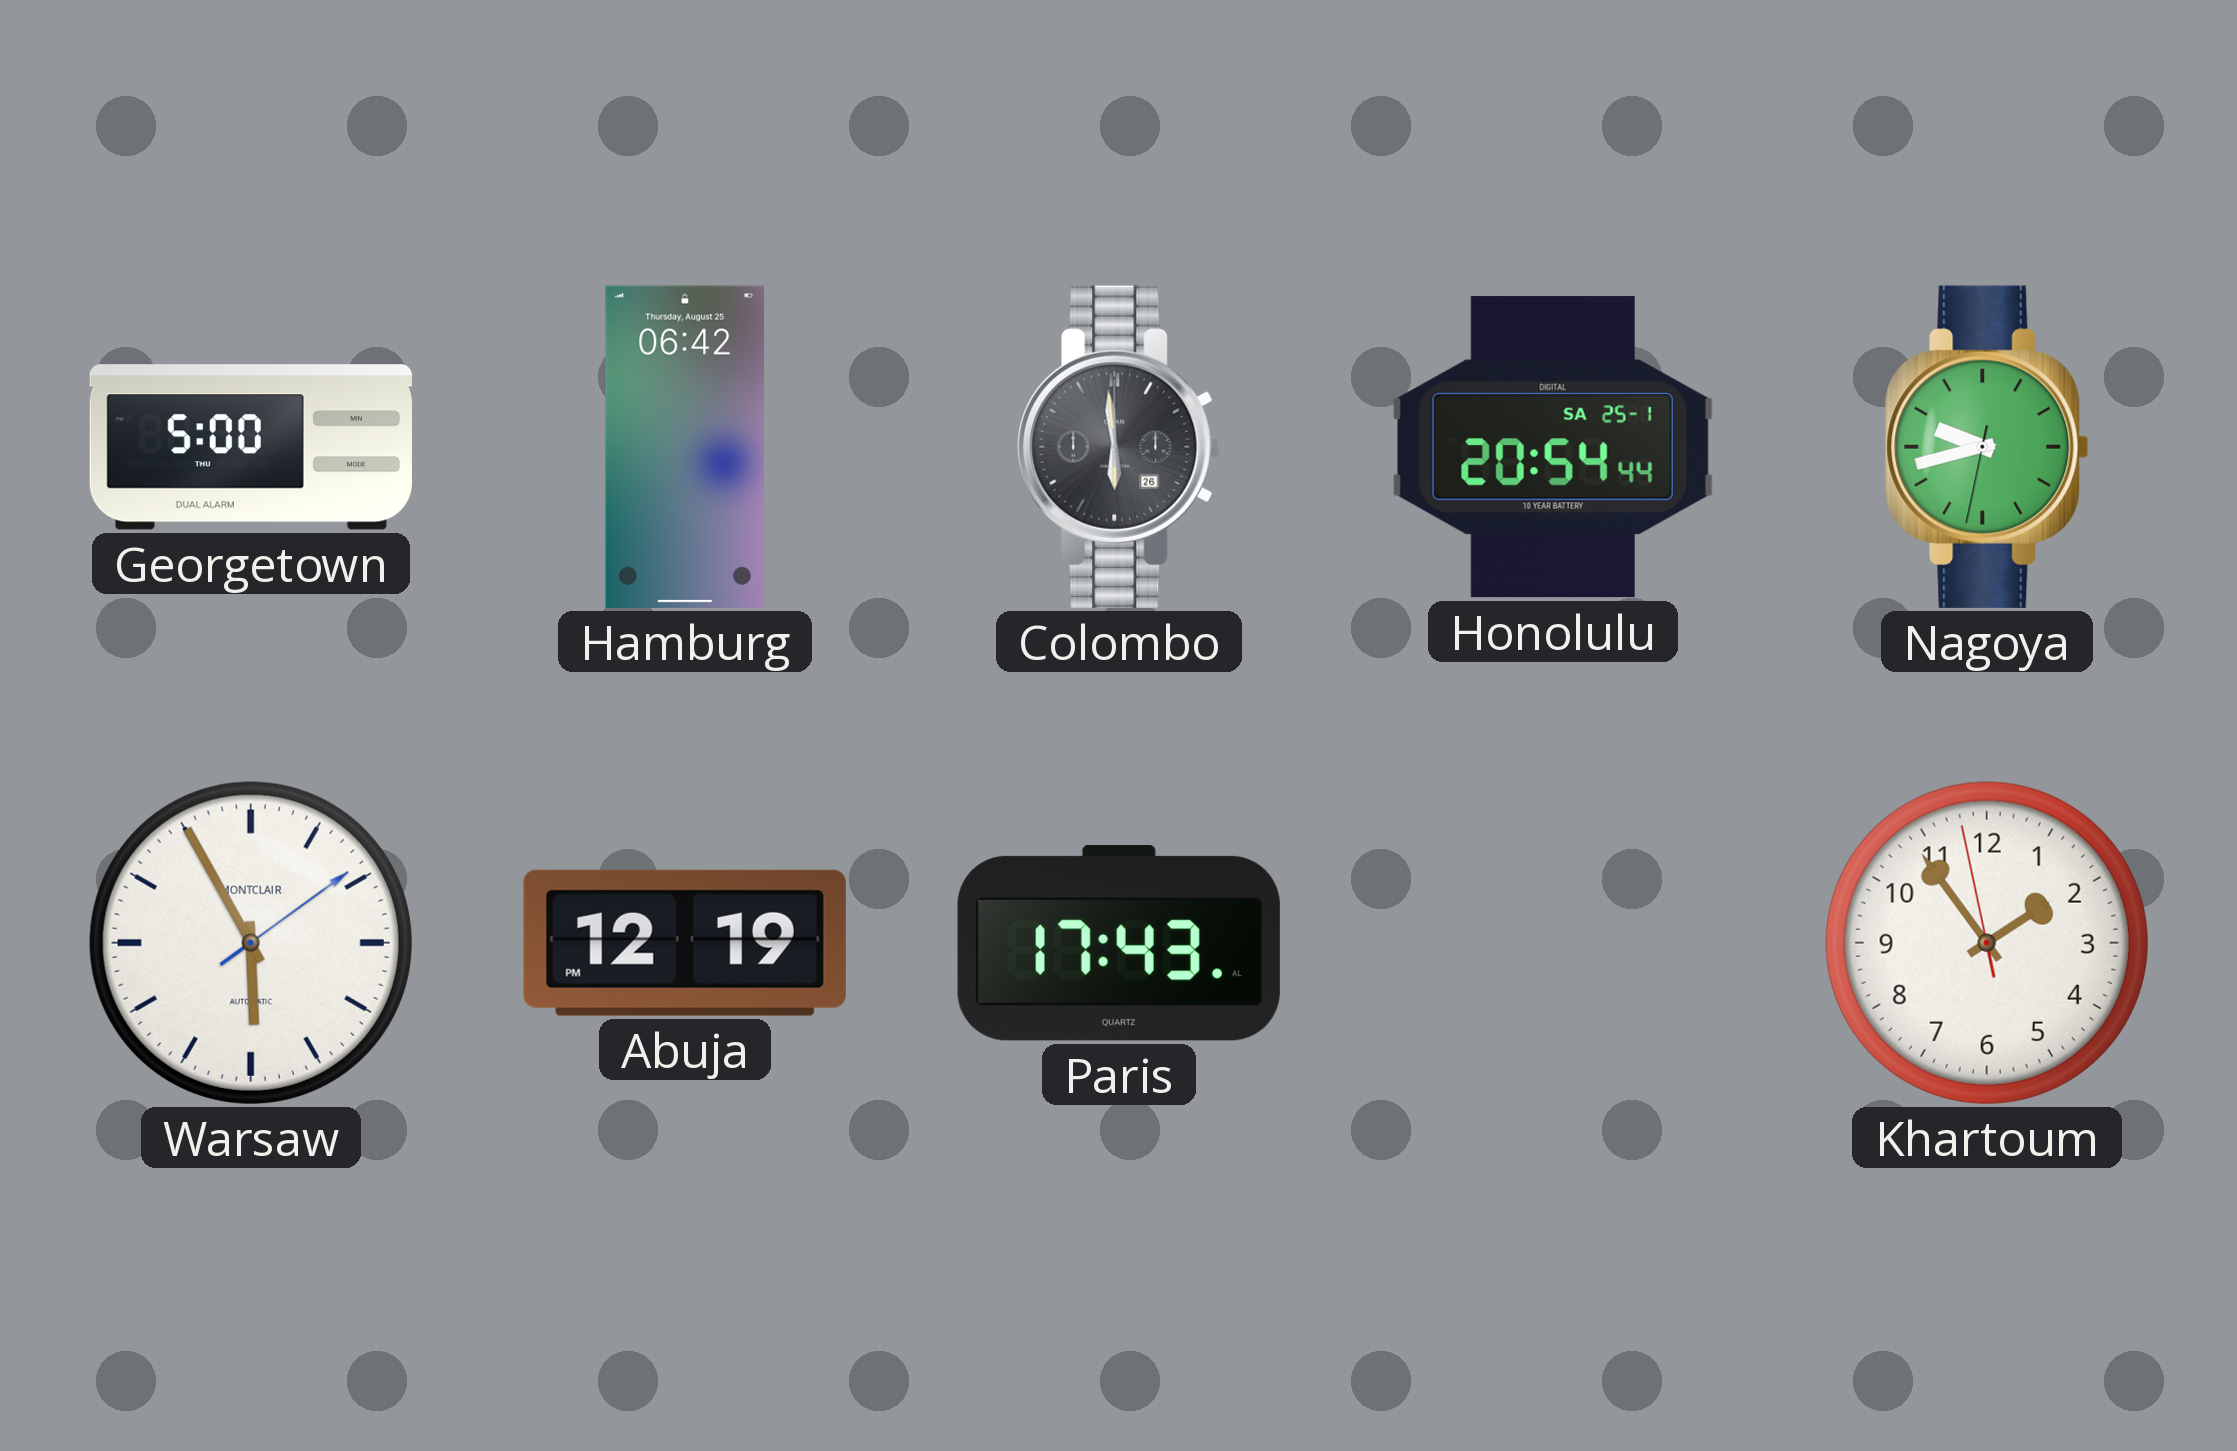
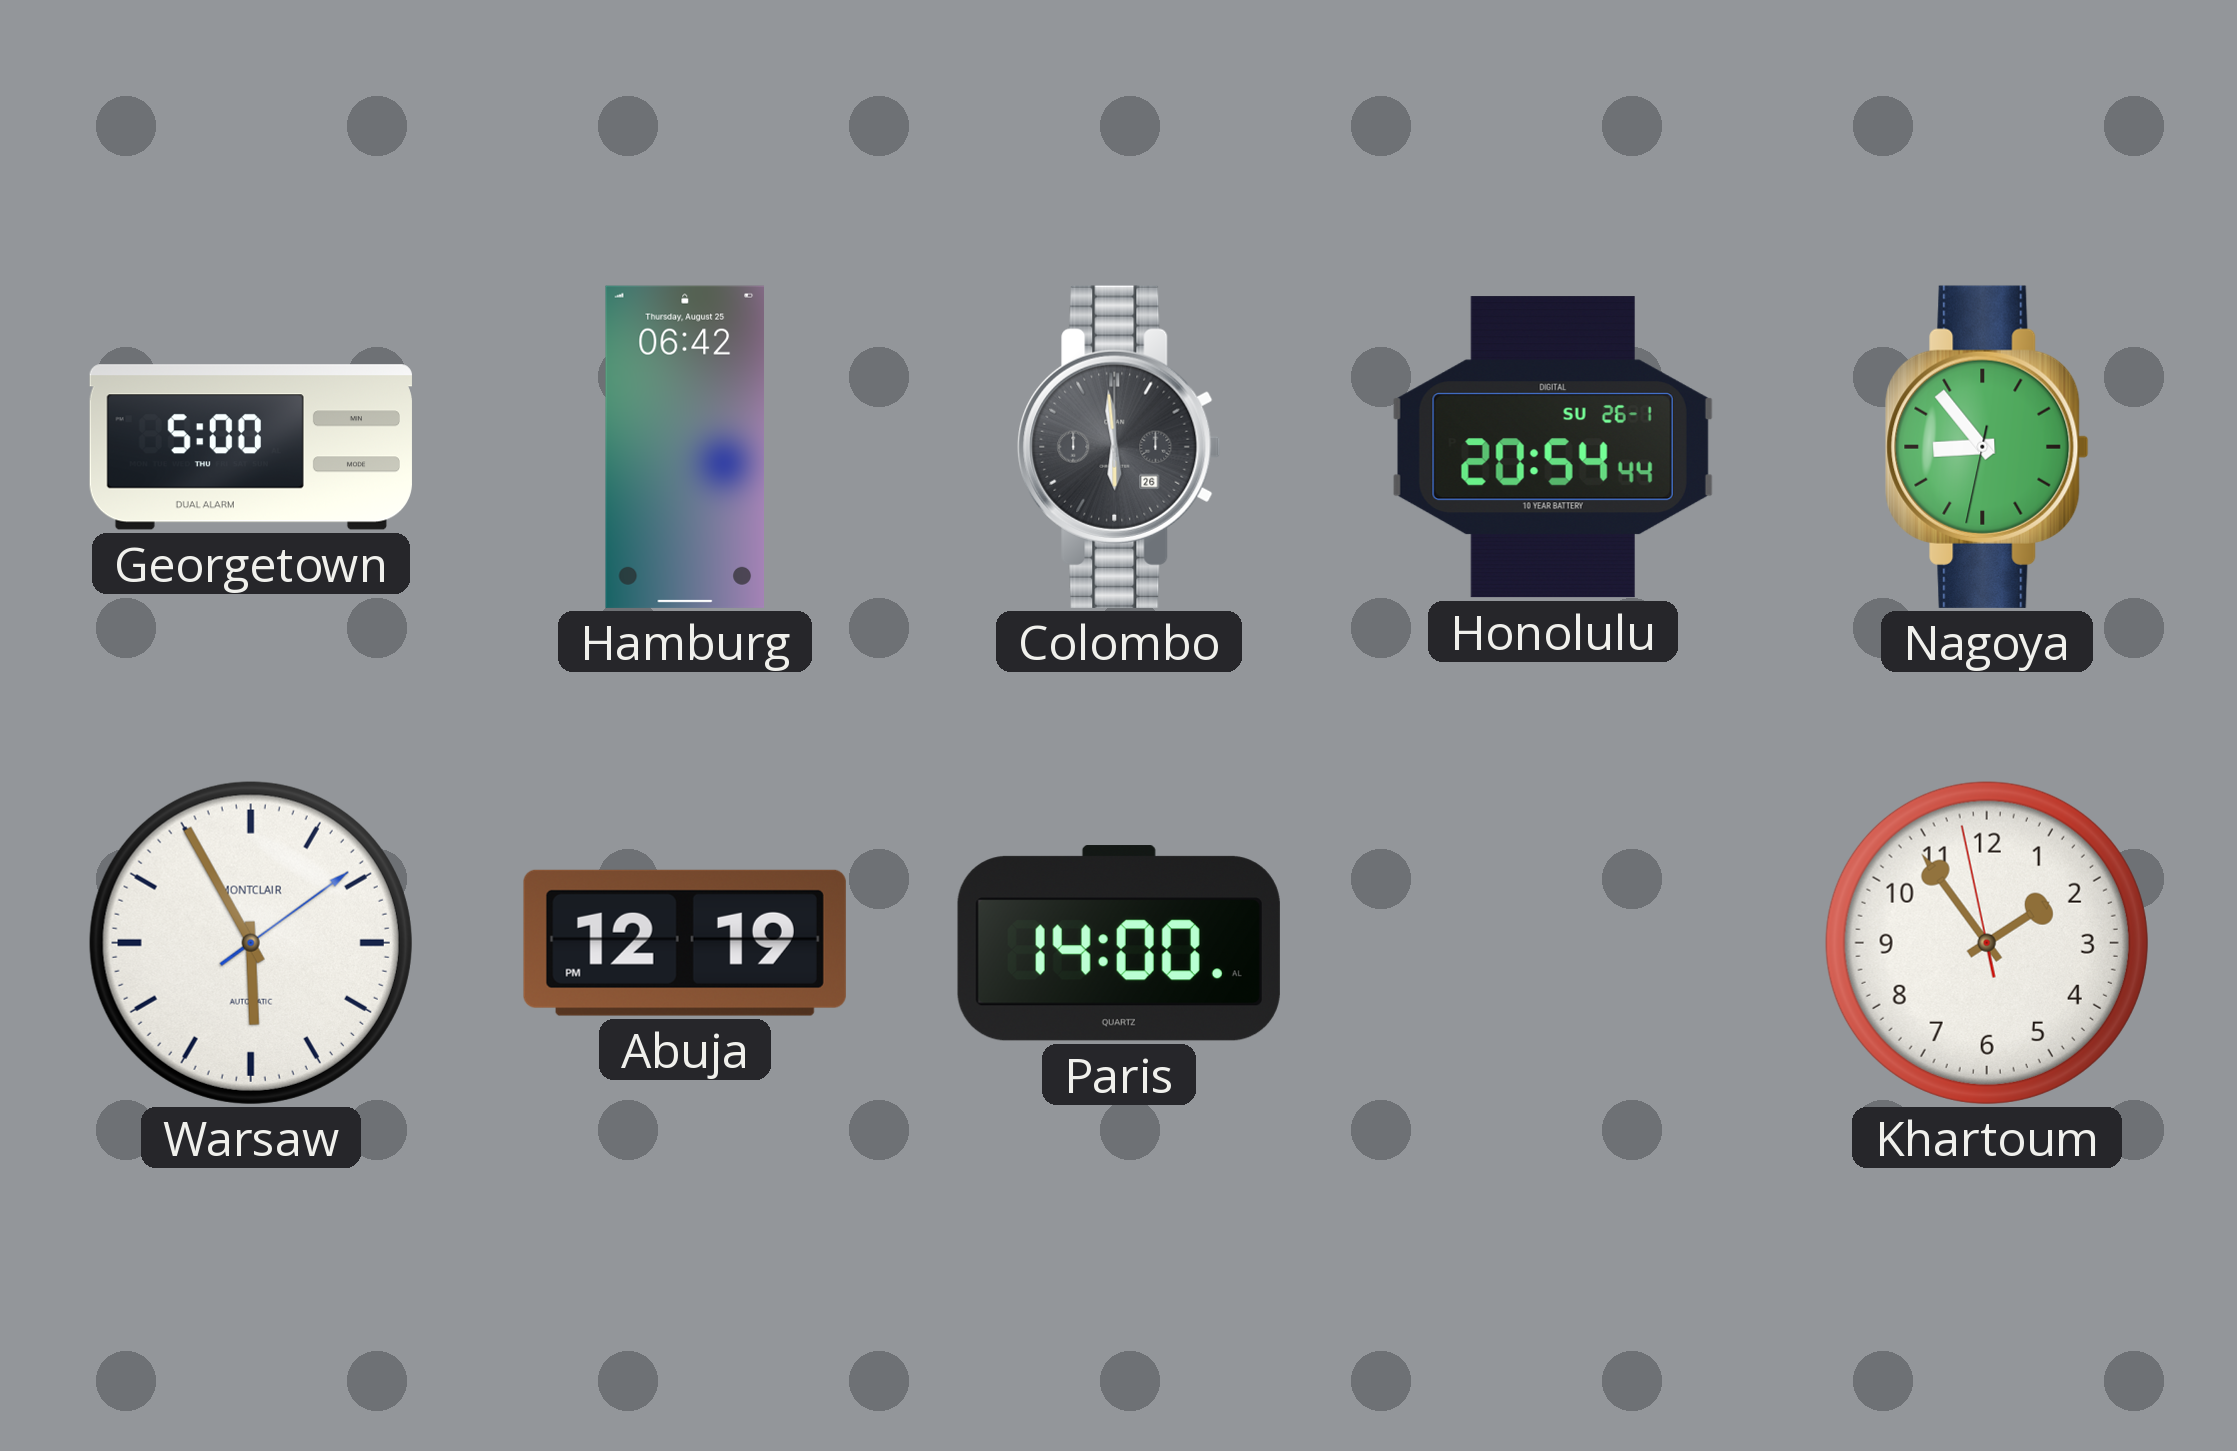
Honolulu date: SA 25-1 -> SU 26-1 (1553, 447)
Nagoya: 9:42 -> 8:53 (1987, 447)
Paris: 17:43 -> 14:00 (1119, 943)
